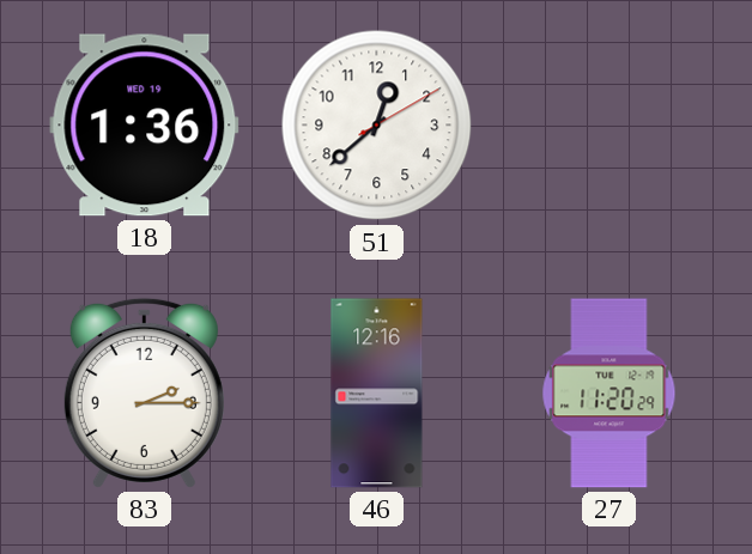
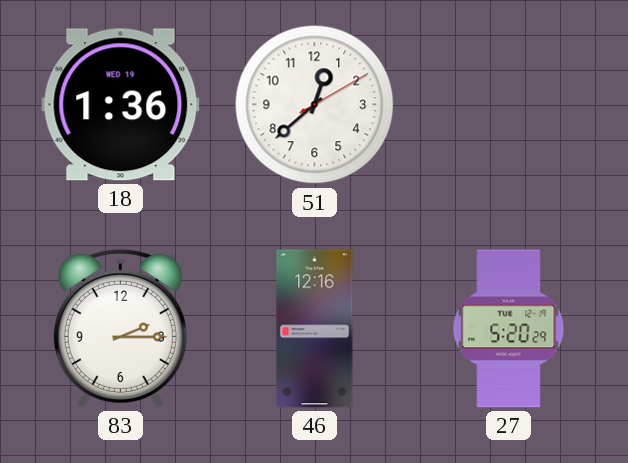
27: 11:20 -> 5:20 (509, 329)
